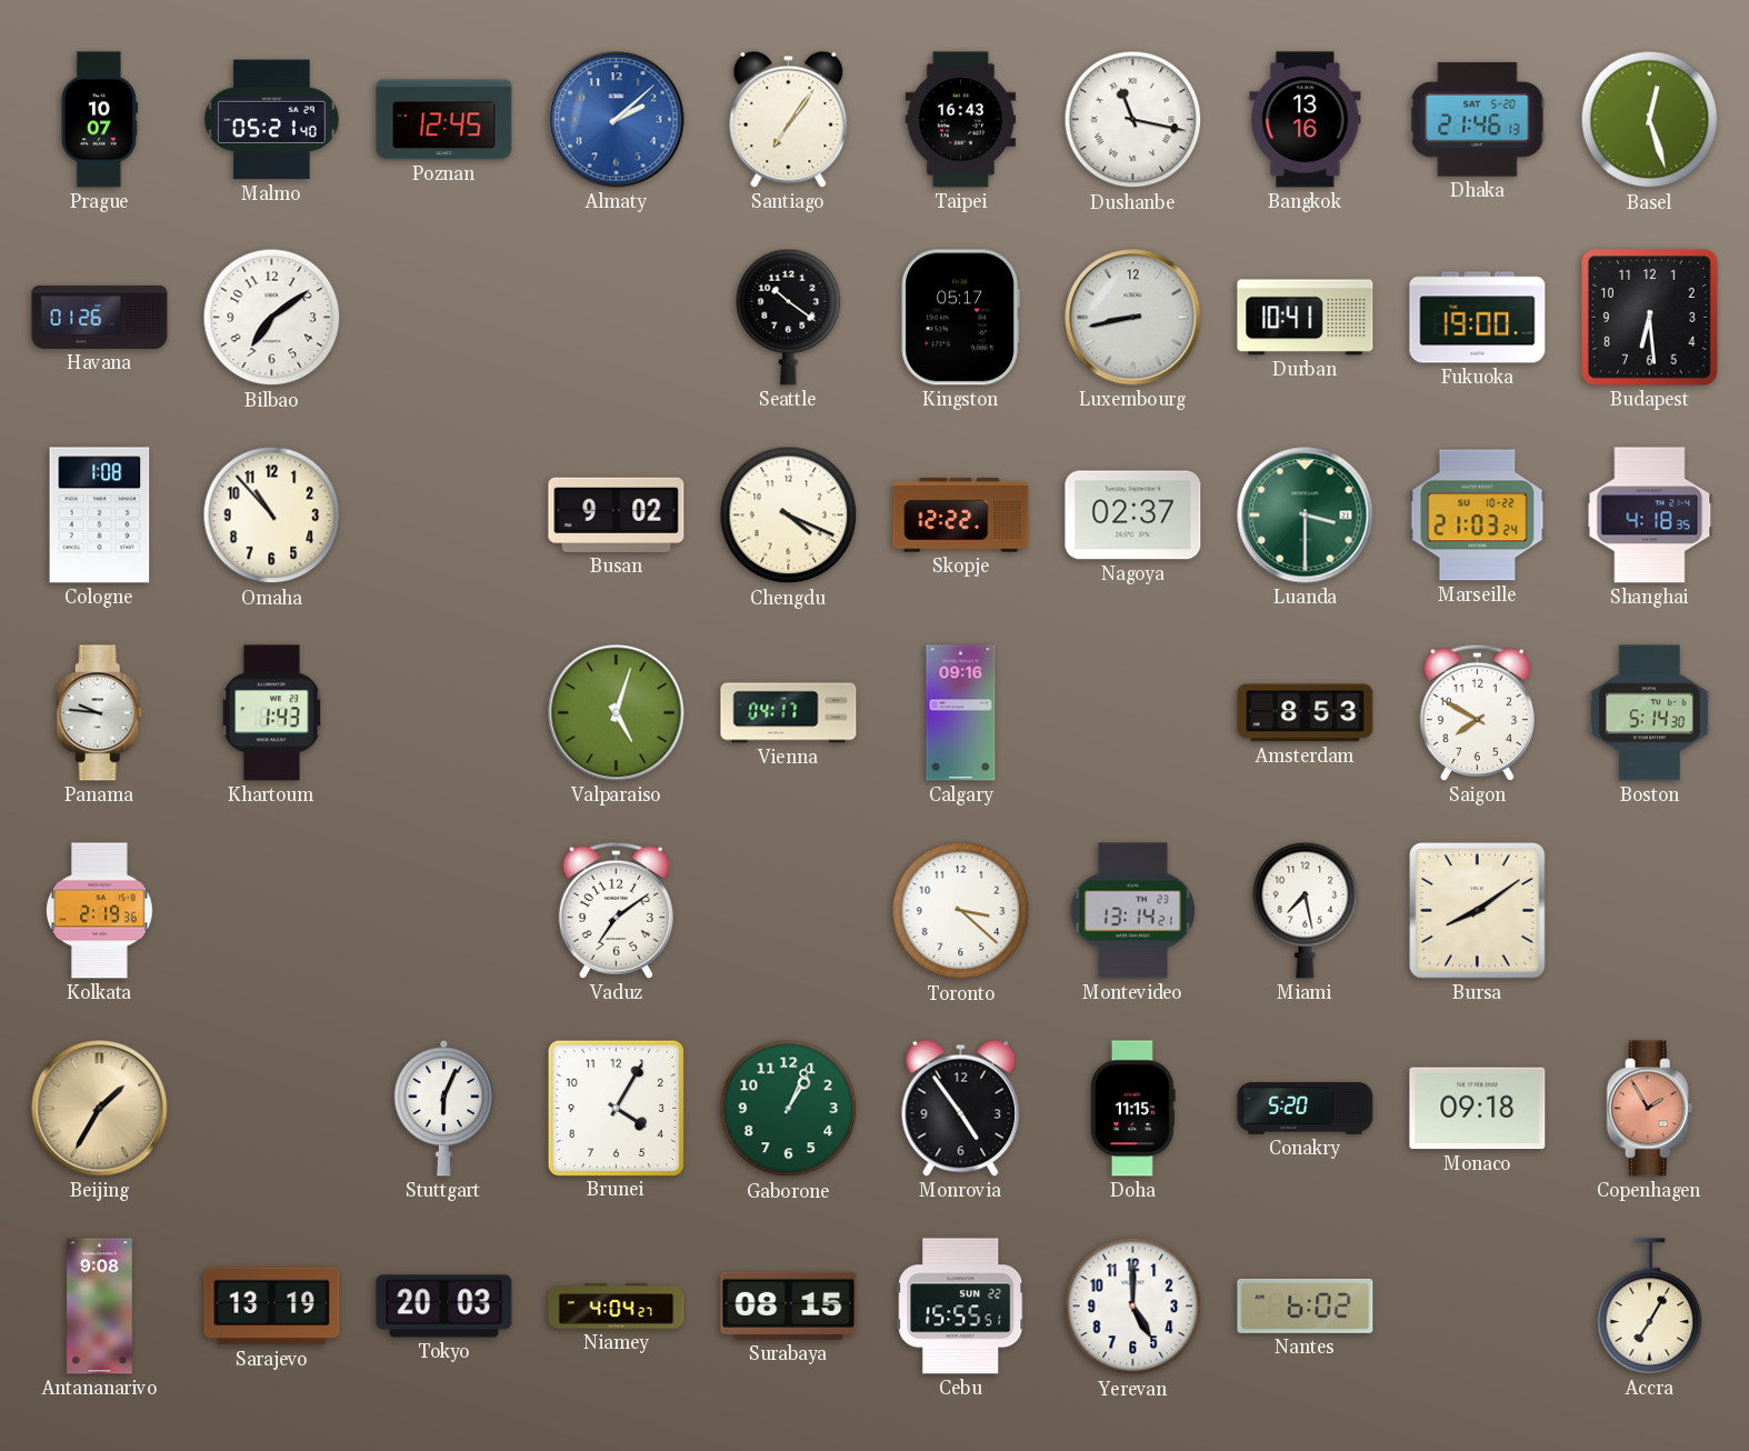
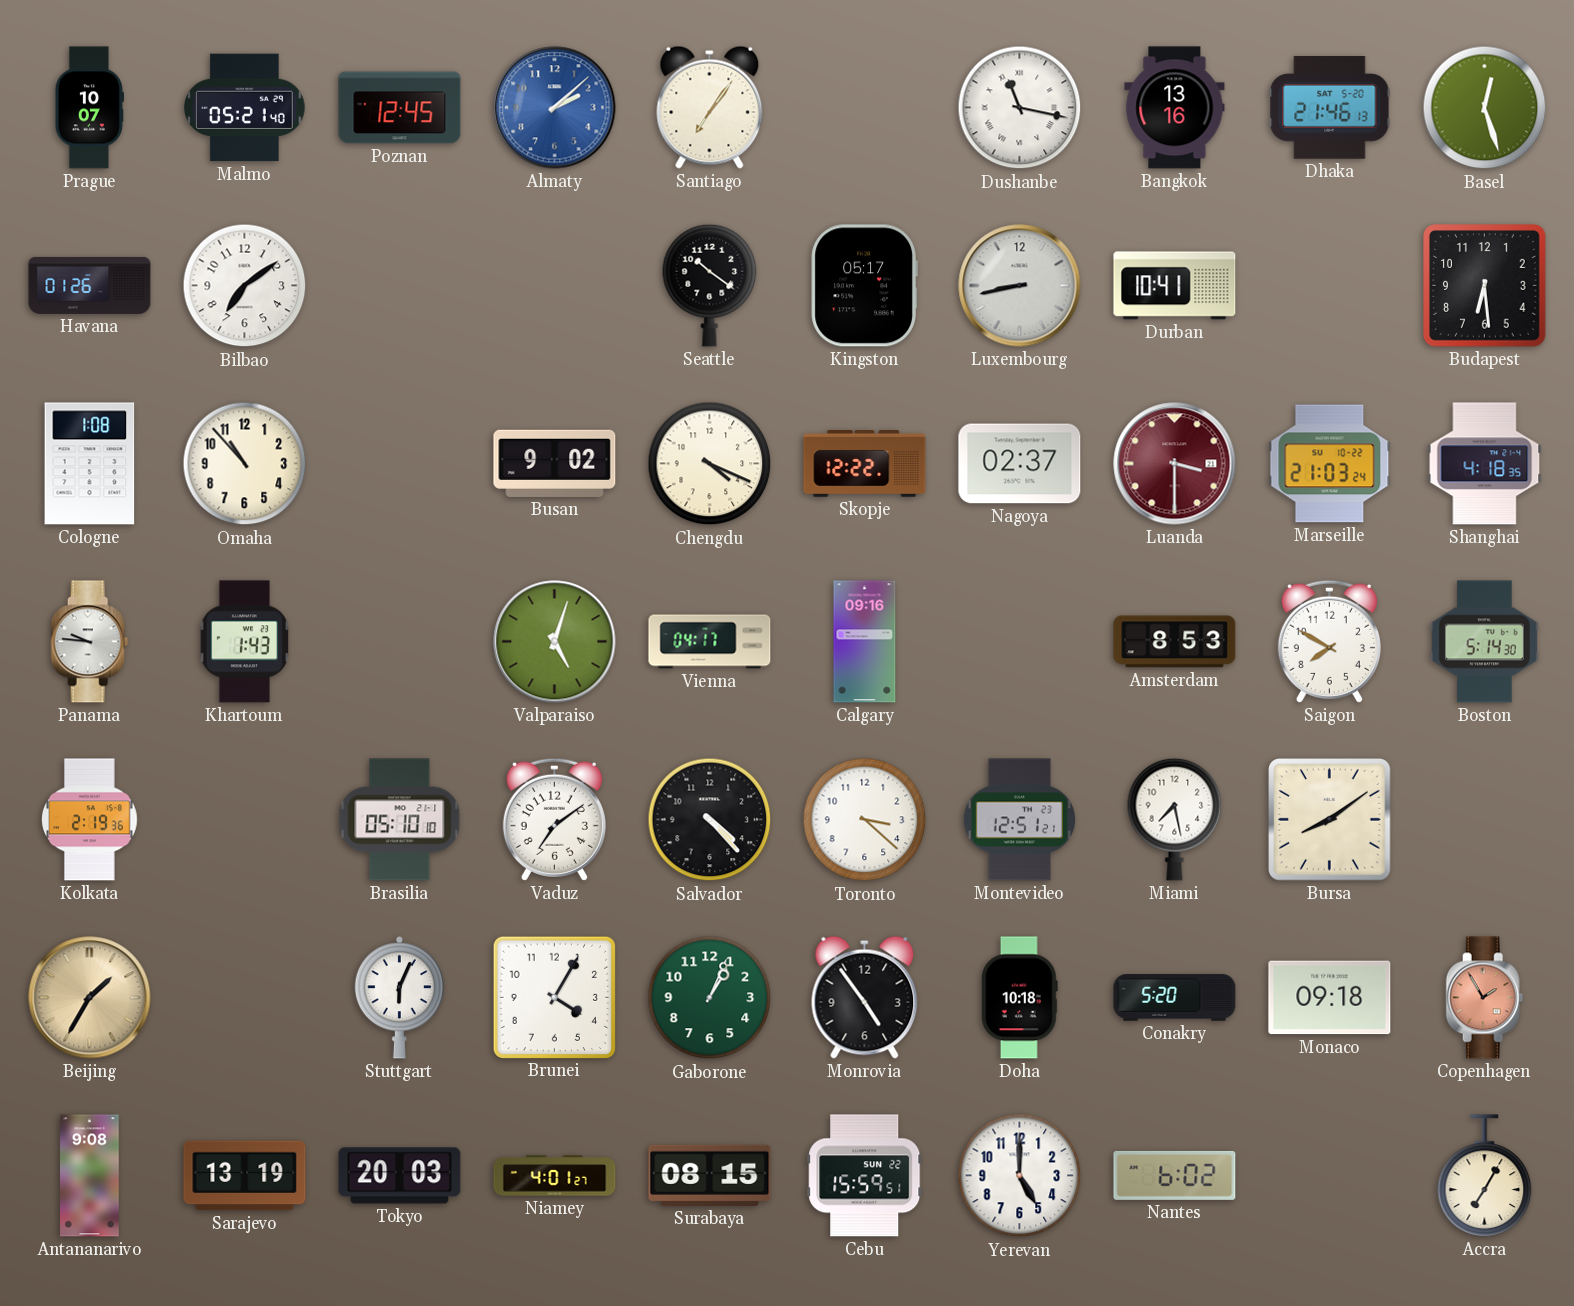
Taipei: 16:43 -> none (961, 120)
Fukuoka: 19:00 -> none (1478, 318)
Luanda dial: green -> burgundy (1175, 464)
Brasilia: none -> 05:10 (400, 820)
Salvador: none -> 4:23 (710, 820)
Montevideo: 13:14 -> 12:51 (1019, 820)
Doha: 11:15 -> 10:18 (1020, 998)
Niamey: 4:04 -> 4:01 (555, 1176)
Cebu: 15:55 -> 15:59 (865, 1176)
